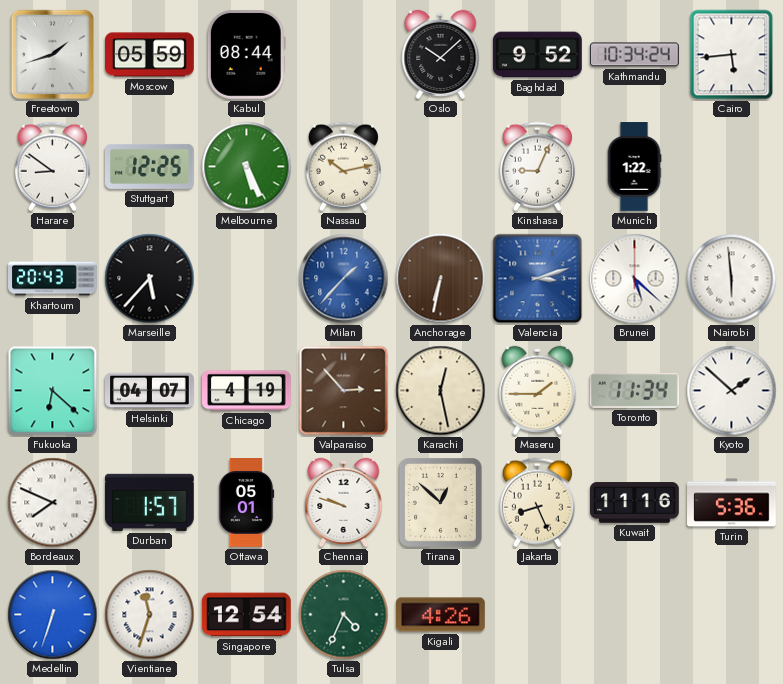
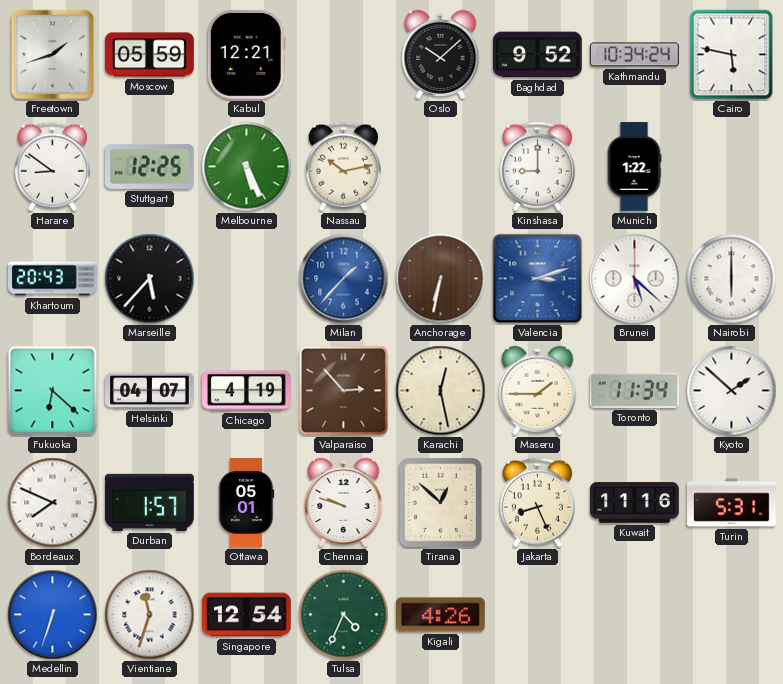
Kabul: 08:44 -> 12:21 (246, 54)
Cairo: 5:44 -> 5:47 (732, 55)
Kinshasa: 9:04 -> 9:00 (537, 167)
Nairobi: 5:59 -> 6:00 (732, 279)
Turin: 5:36 -> 5:31 (732, 503)
